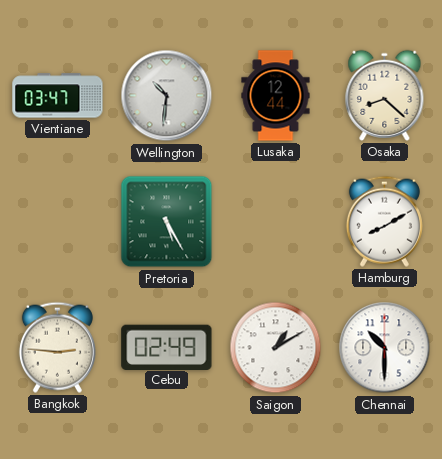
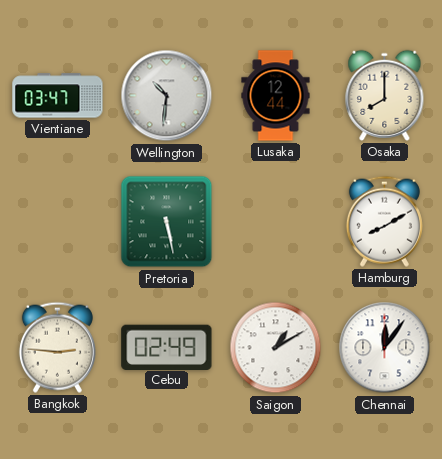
Osaka: 8:22 -> 8:00 (385, 95)
Pretoria: 5:25 -> 5:28 (167, 222)
Chennai: 10:30 -> 12:06 (385, 348)
